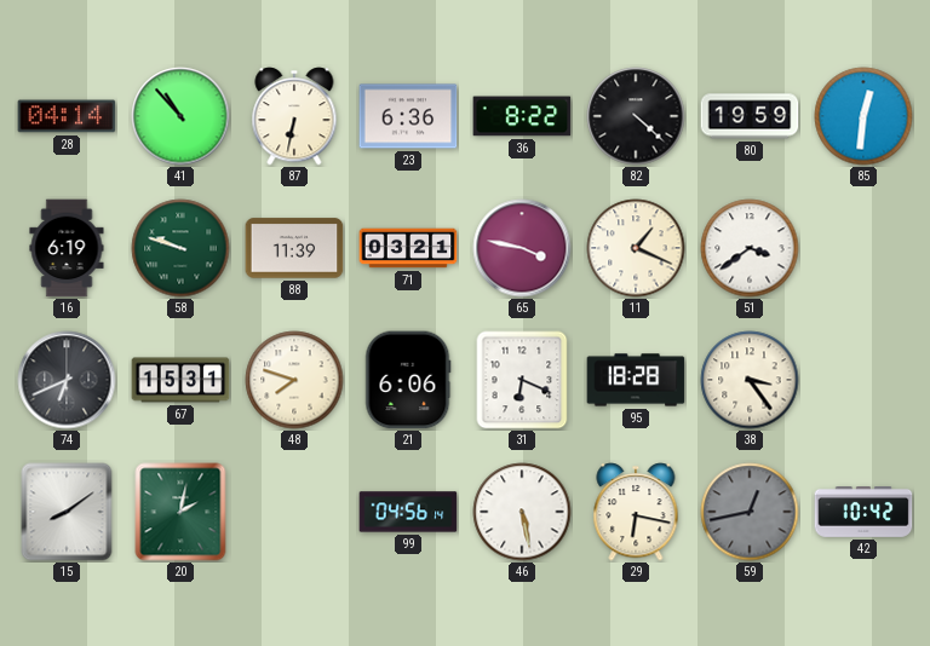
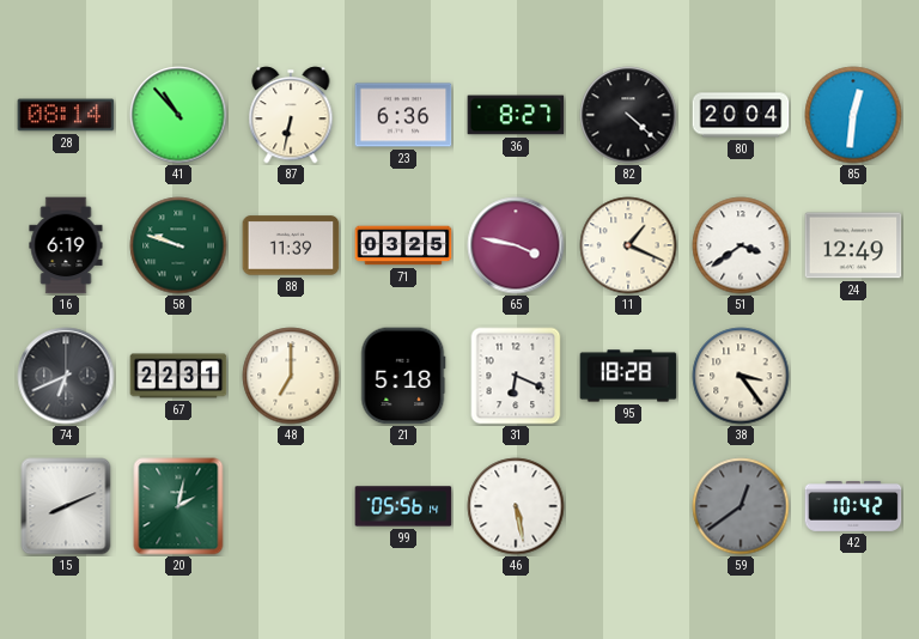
28: 04:14 -> 08:14 (66, 115)
36: 8:22 -> 8:27 (516, 115)
80: 19:59 -> 20:04 (741, 115)
71: 03:21 -> 03:25 (403, 245)
24: none -> 12:49 (853, 245)
67: 15:31 -> 22:31 (178, 376)
48: 7:48 -> 7:00 (291, 376)
21: 6:06 -> 5:18 (403, 376)
15: 8:09 -> 8:11 (66, 506)
99: 04:56 -> 05:56 (403, 506)
29: 6:17 -> none (636, 512)
59: 12:43 -> 12:39 (741, 506)
